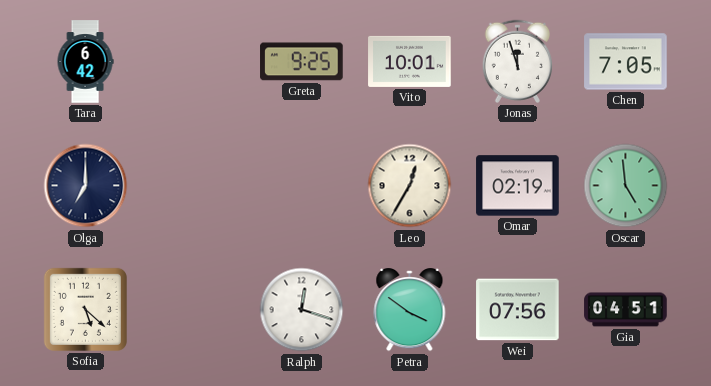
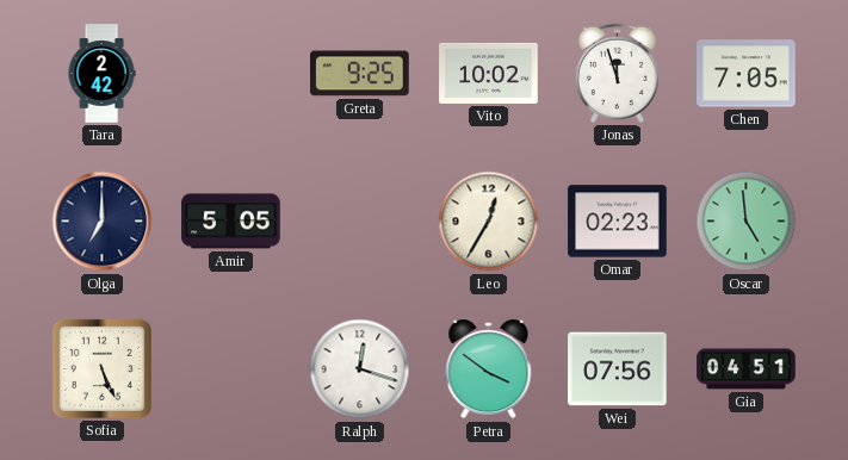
Tara: 6:42 -> 2:42 (101, 74)
Vito: 10:01 -> 10:02 (489, 73)
Amir: none -> 5:05 (231, 222)
Omar: 02:19 -> 02:23 (618, 222)
Sofia: 5:22 -> 5:26 (101, 368)
